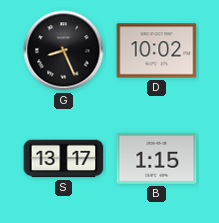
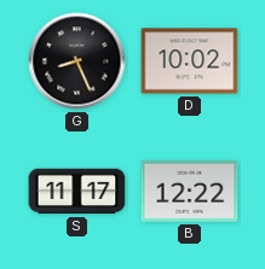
S: 13:17 -> 11:17 (77, 192)
B: 1:15 -> 12:22 (190, 191)
